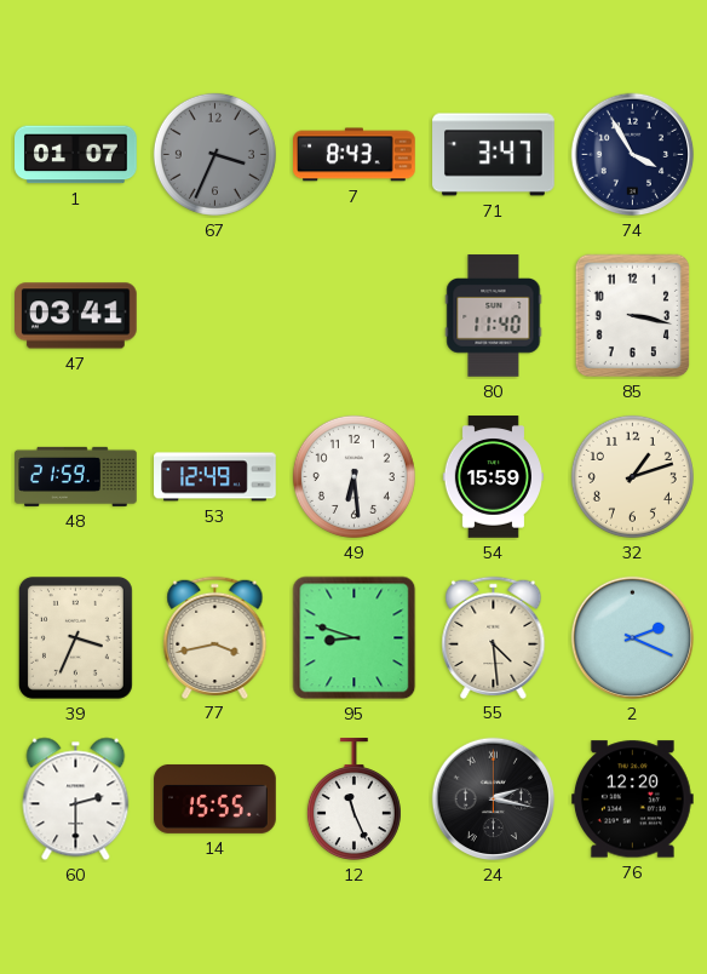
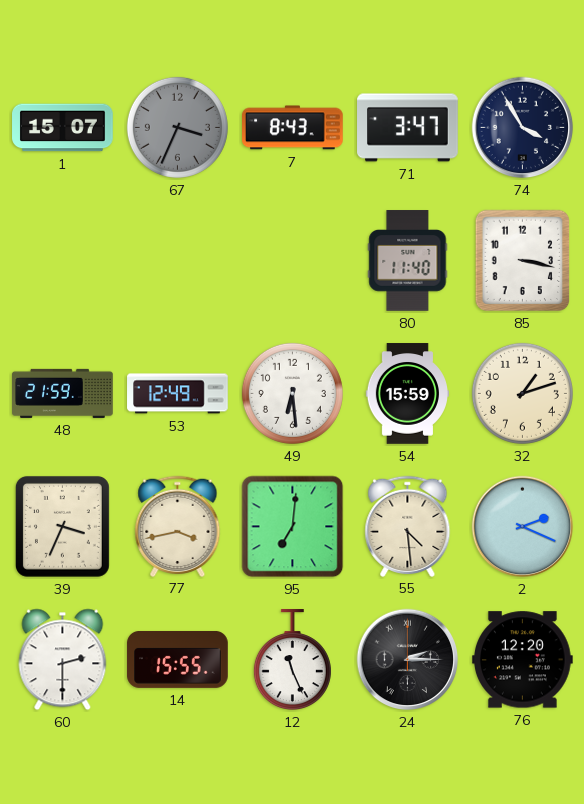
1: 01:07 -> 15:07 (63, 128)
47: 03:41 -> none (76, 316)
95: 8:48 -> 7:01 (293, 527)
24: 2:17 -> 2:15 (408, 660)
